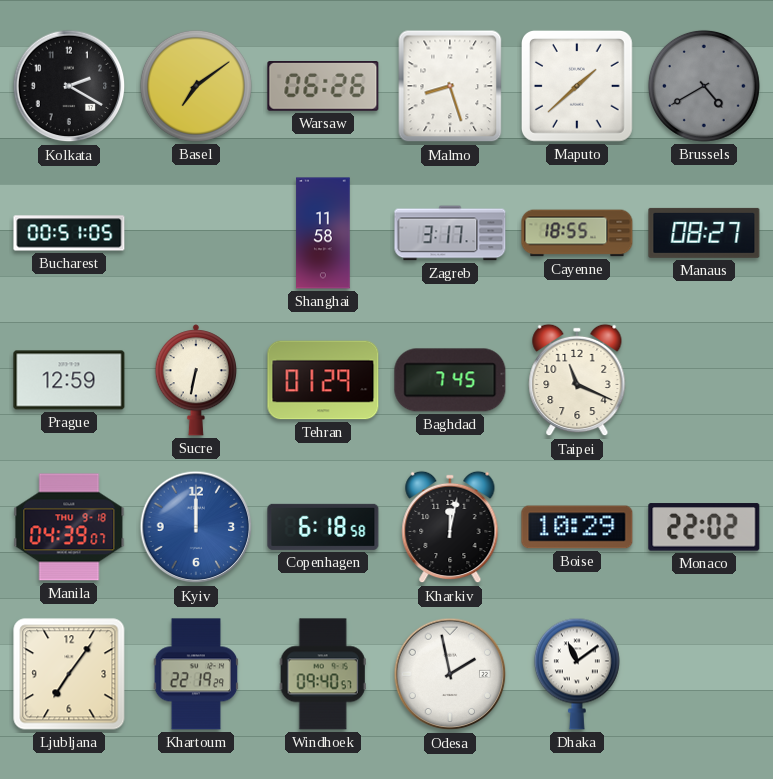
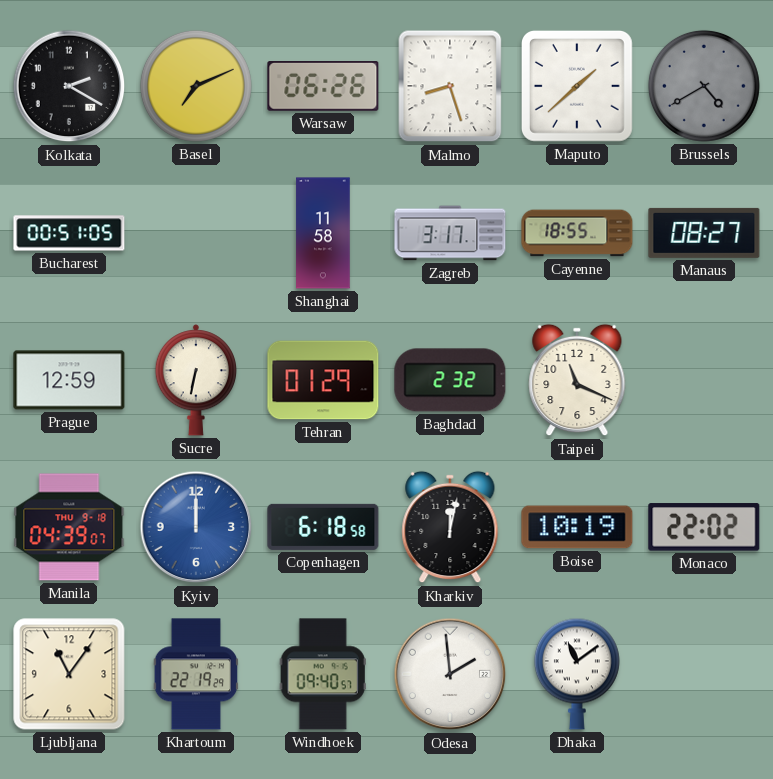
Basel: 7:09 -> 7:11 (196, 86)
Baghdad: 7:45 -> 2:32 (450, 380)
Boise: 10:29 -> 10:19 (577, 527)
Ljubljana: 7:06 -> 11:06 (69, 674)
Odesa: 1:58 -> 1:59 (450, 674)
